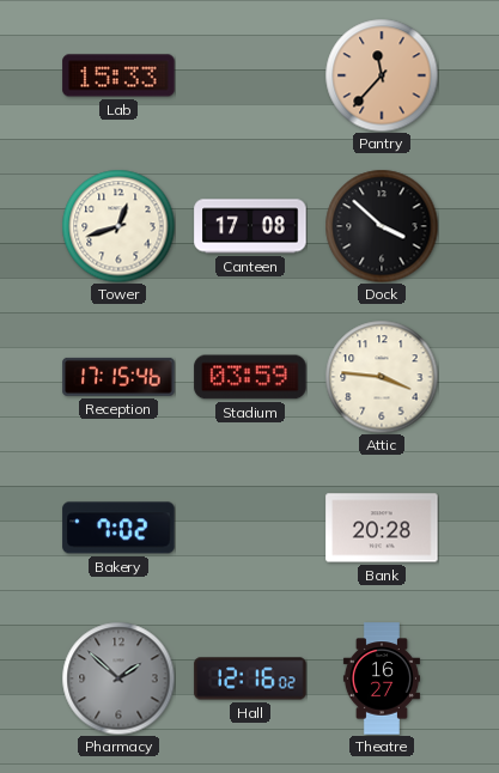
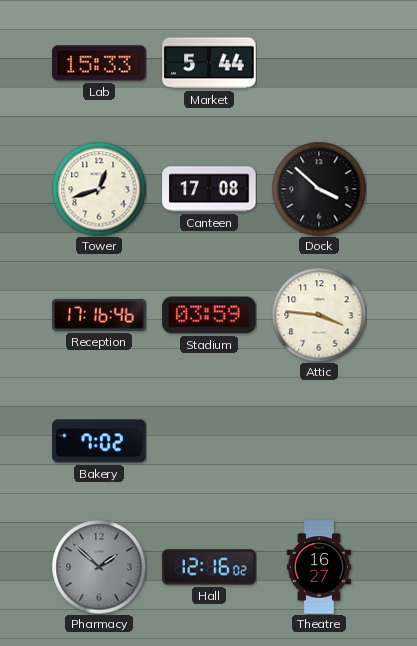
Market: none -> 5:44 (209, 63)
Pantry: 11:37 -> none (382, 75)
Reception: 17:15 -> 17:16 (99, 315)
Bank: 20:28 -> none (382, 528)
